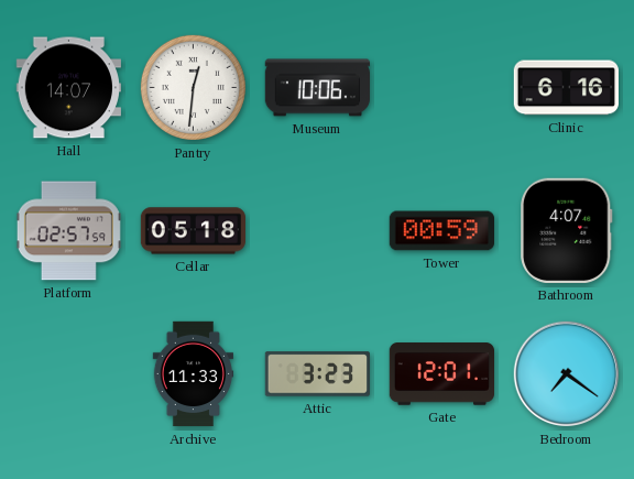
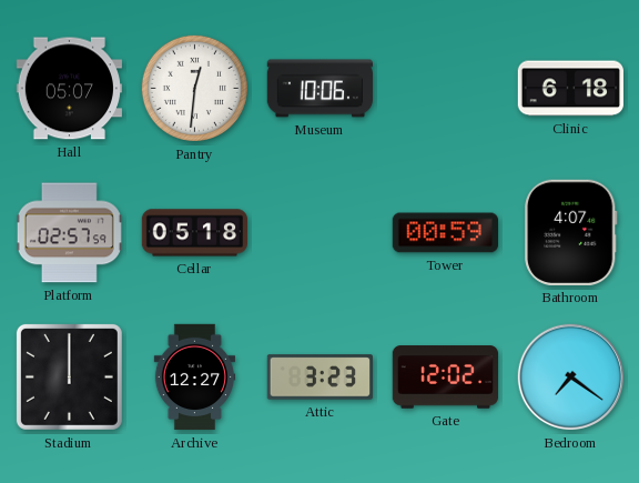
Hall: 14:07 -> 05:07 (69, 89)
Clinic: 6:16 -> 6:18 (570, 89)
Stadium: none -> 12:00 (69, 376)
Archive: 11:33 -> 12:27 (195, 378)
Gate: 12:01 -> 12:02 (445, 378)
